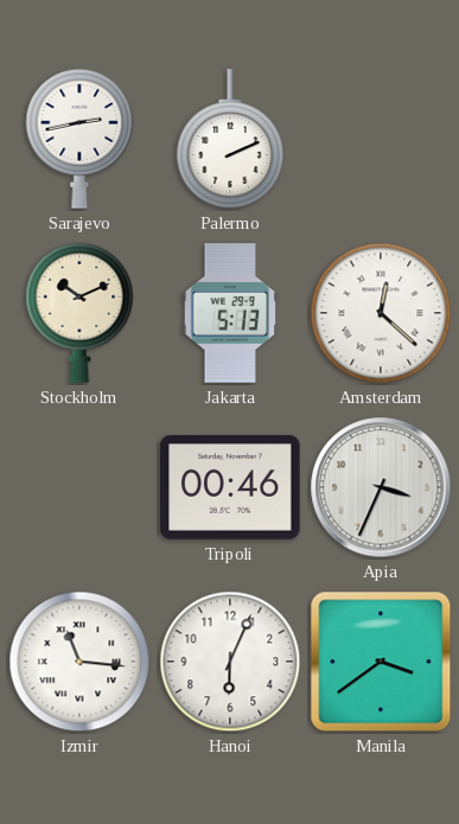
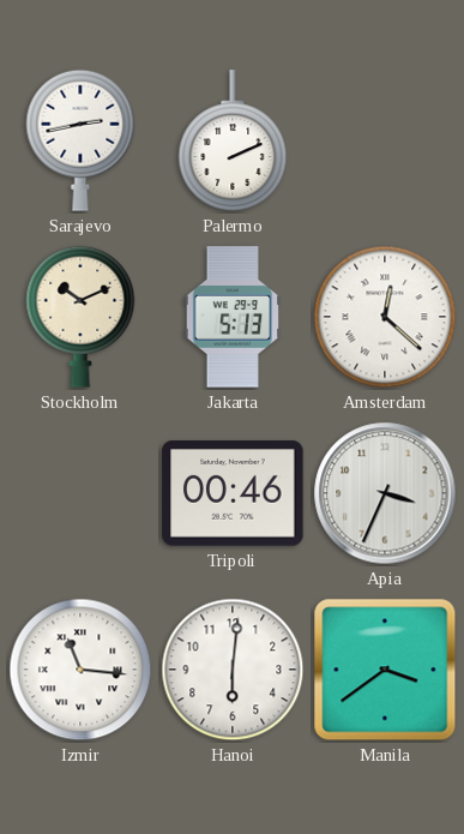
Hanoi: 6:04 -> 6:01 (233, 670)
